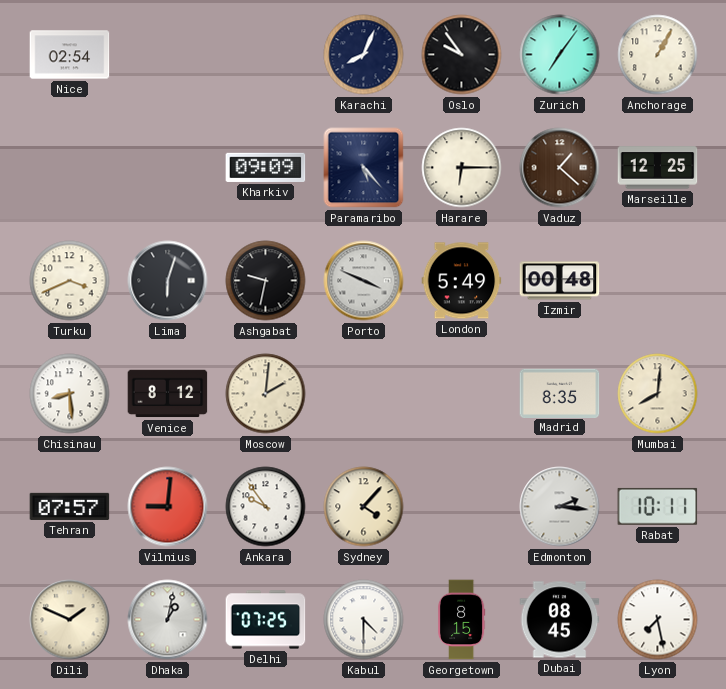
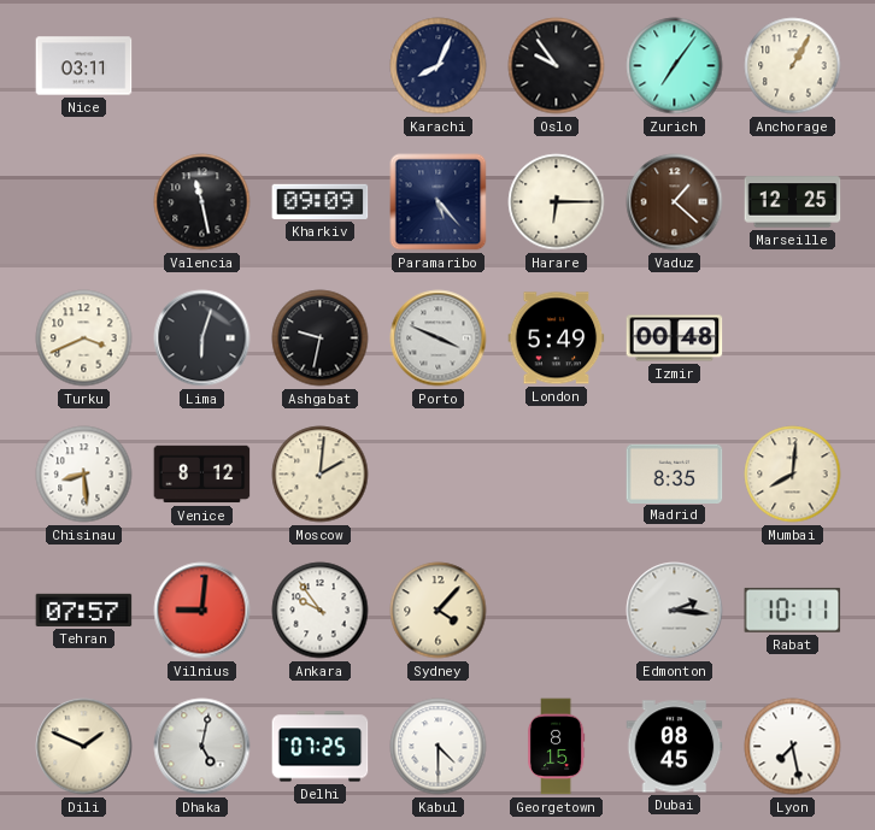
Nice: 02:54 -> 03:11 (84, 66)
Valencia: none -> 11:28 (202, 202)
Dhaka: 1:02 -> 5:02 (202, 747)
